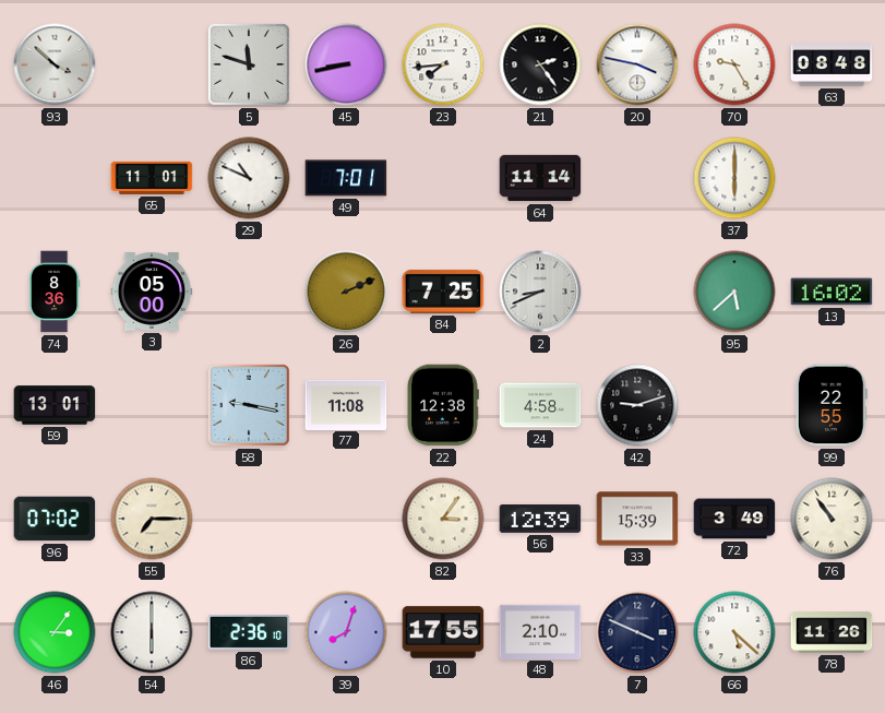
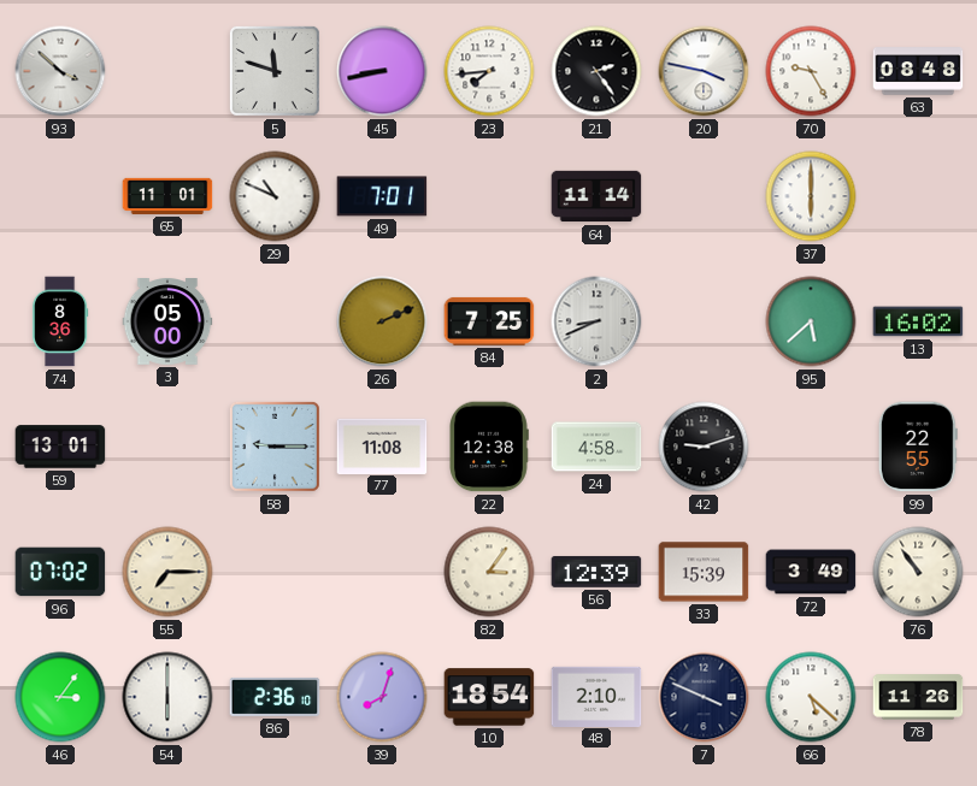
58: 9:17 -> 9:15 (275, 447)
10: 17:55 -> 18:54 (489, 697)
